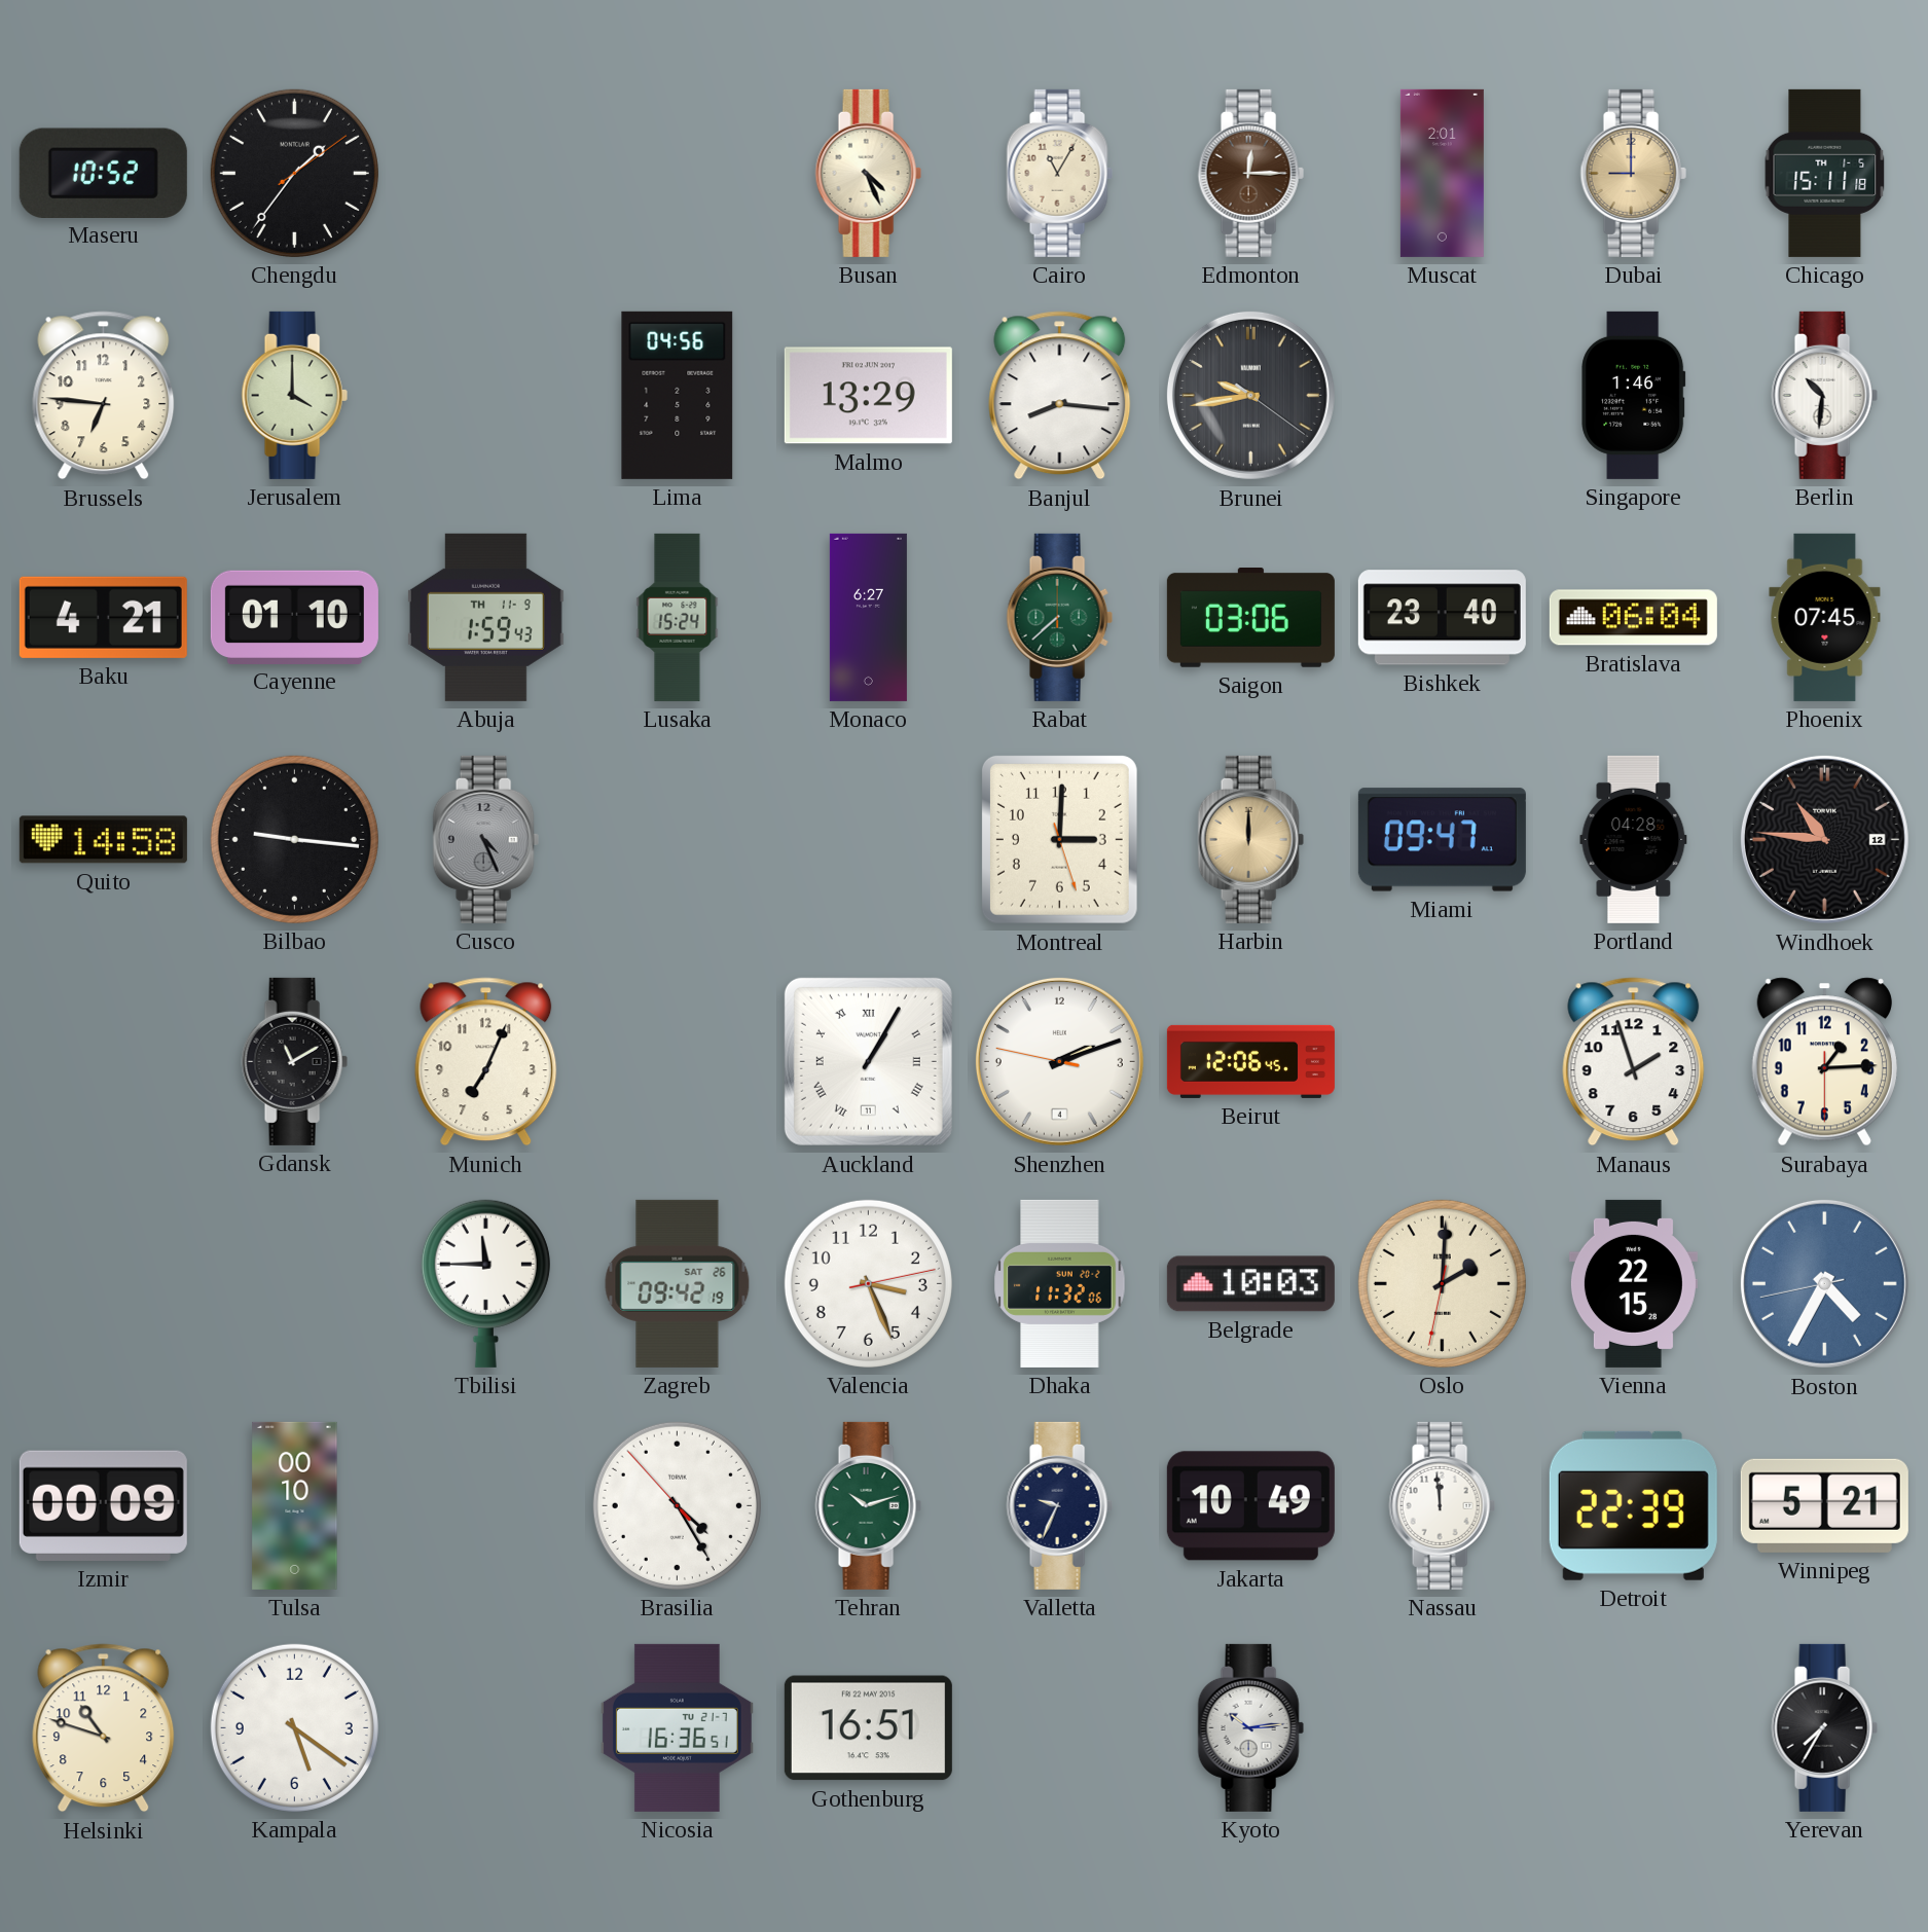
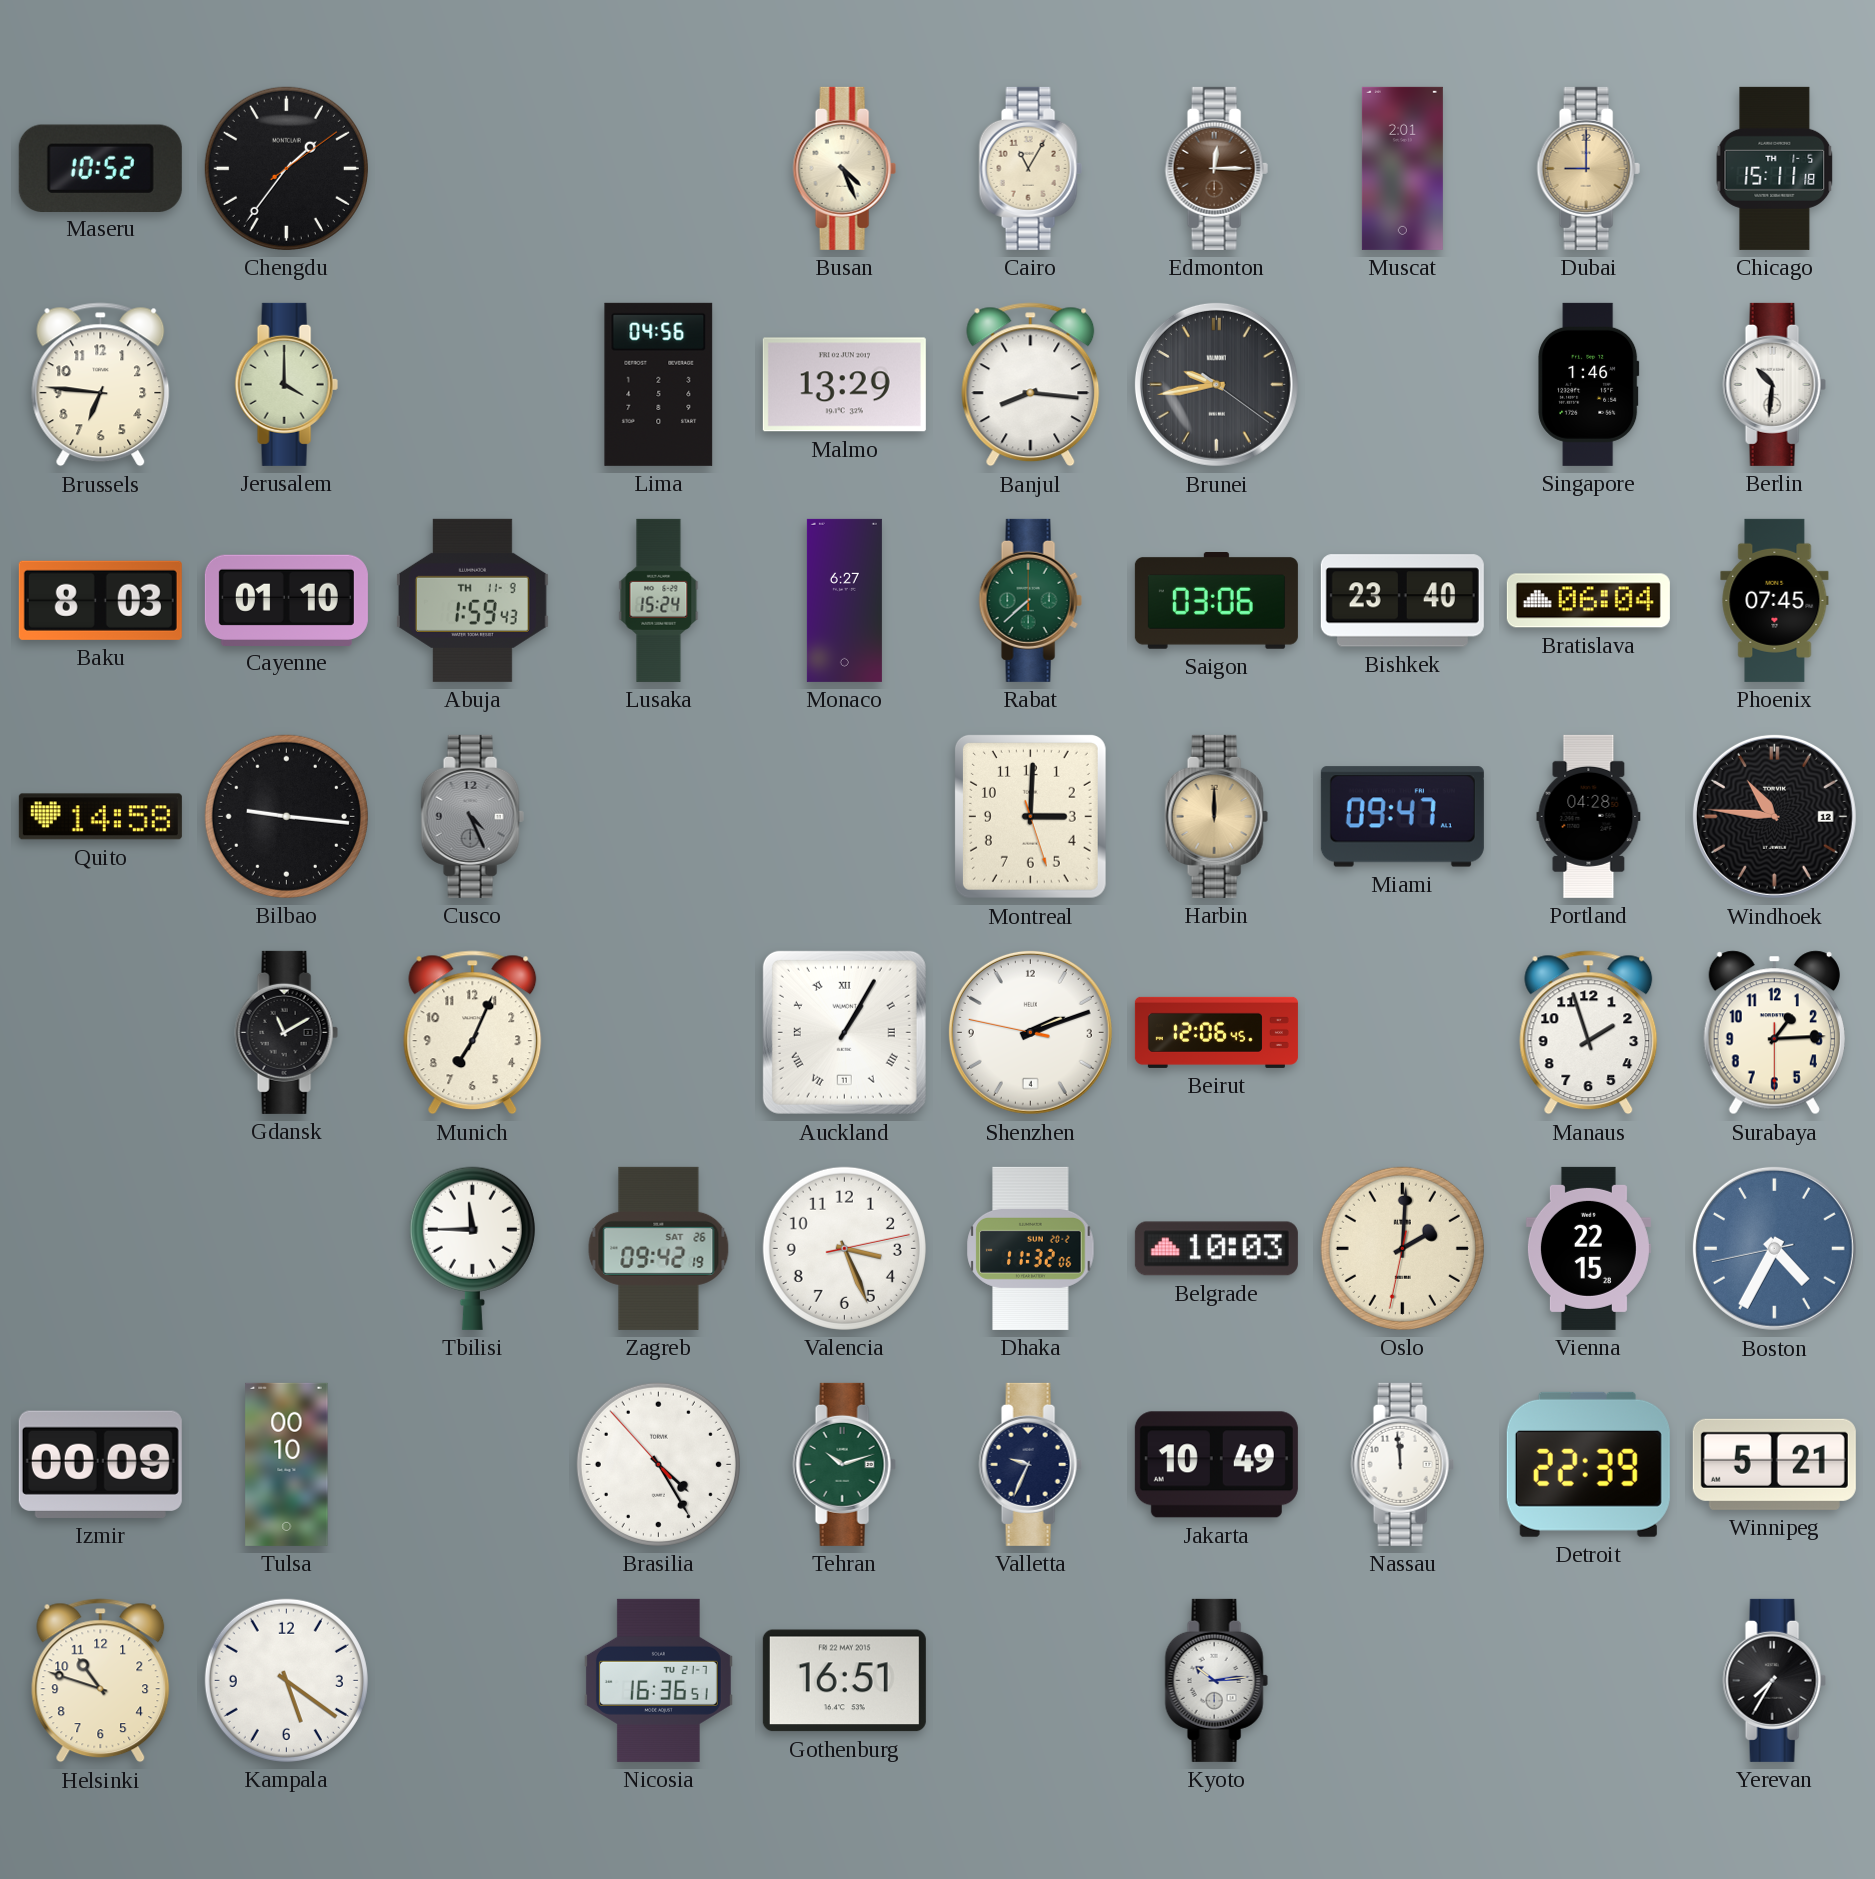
Baku: 4:21 -> 8:03 (100, 600)
